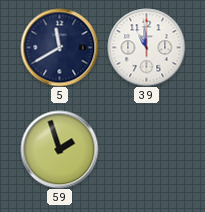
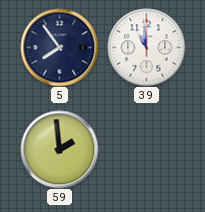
5: 11:40 -> 7:54 (59, 47)
59: 1:57 -> 1:59 (59, 149)
